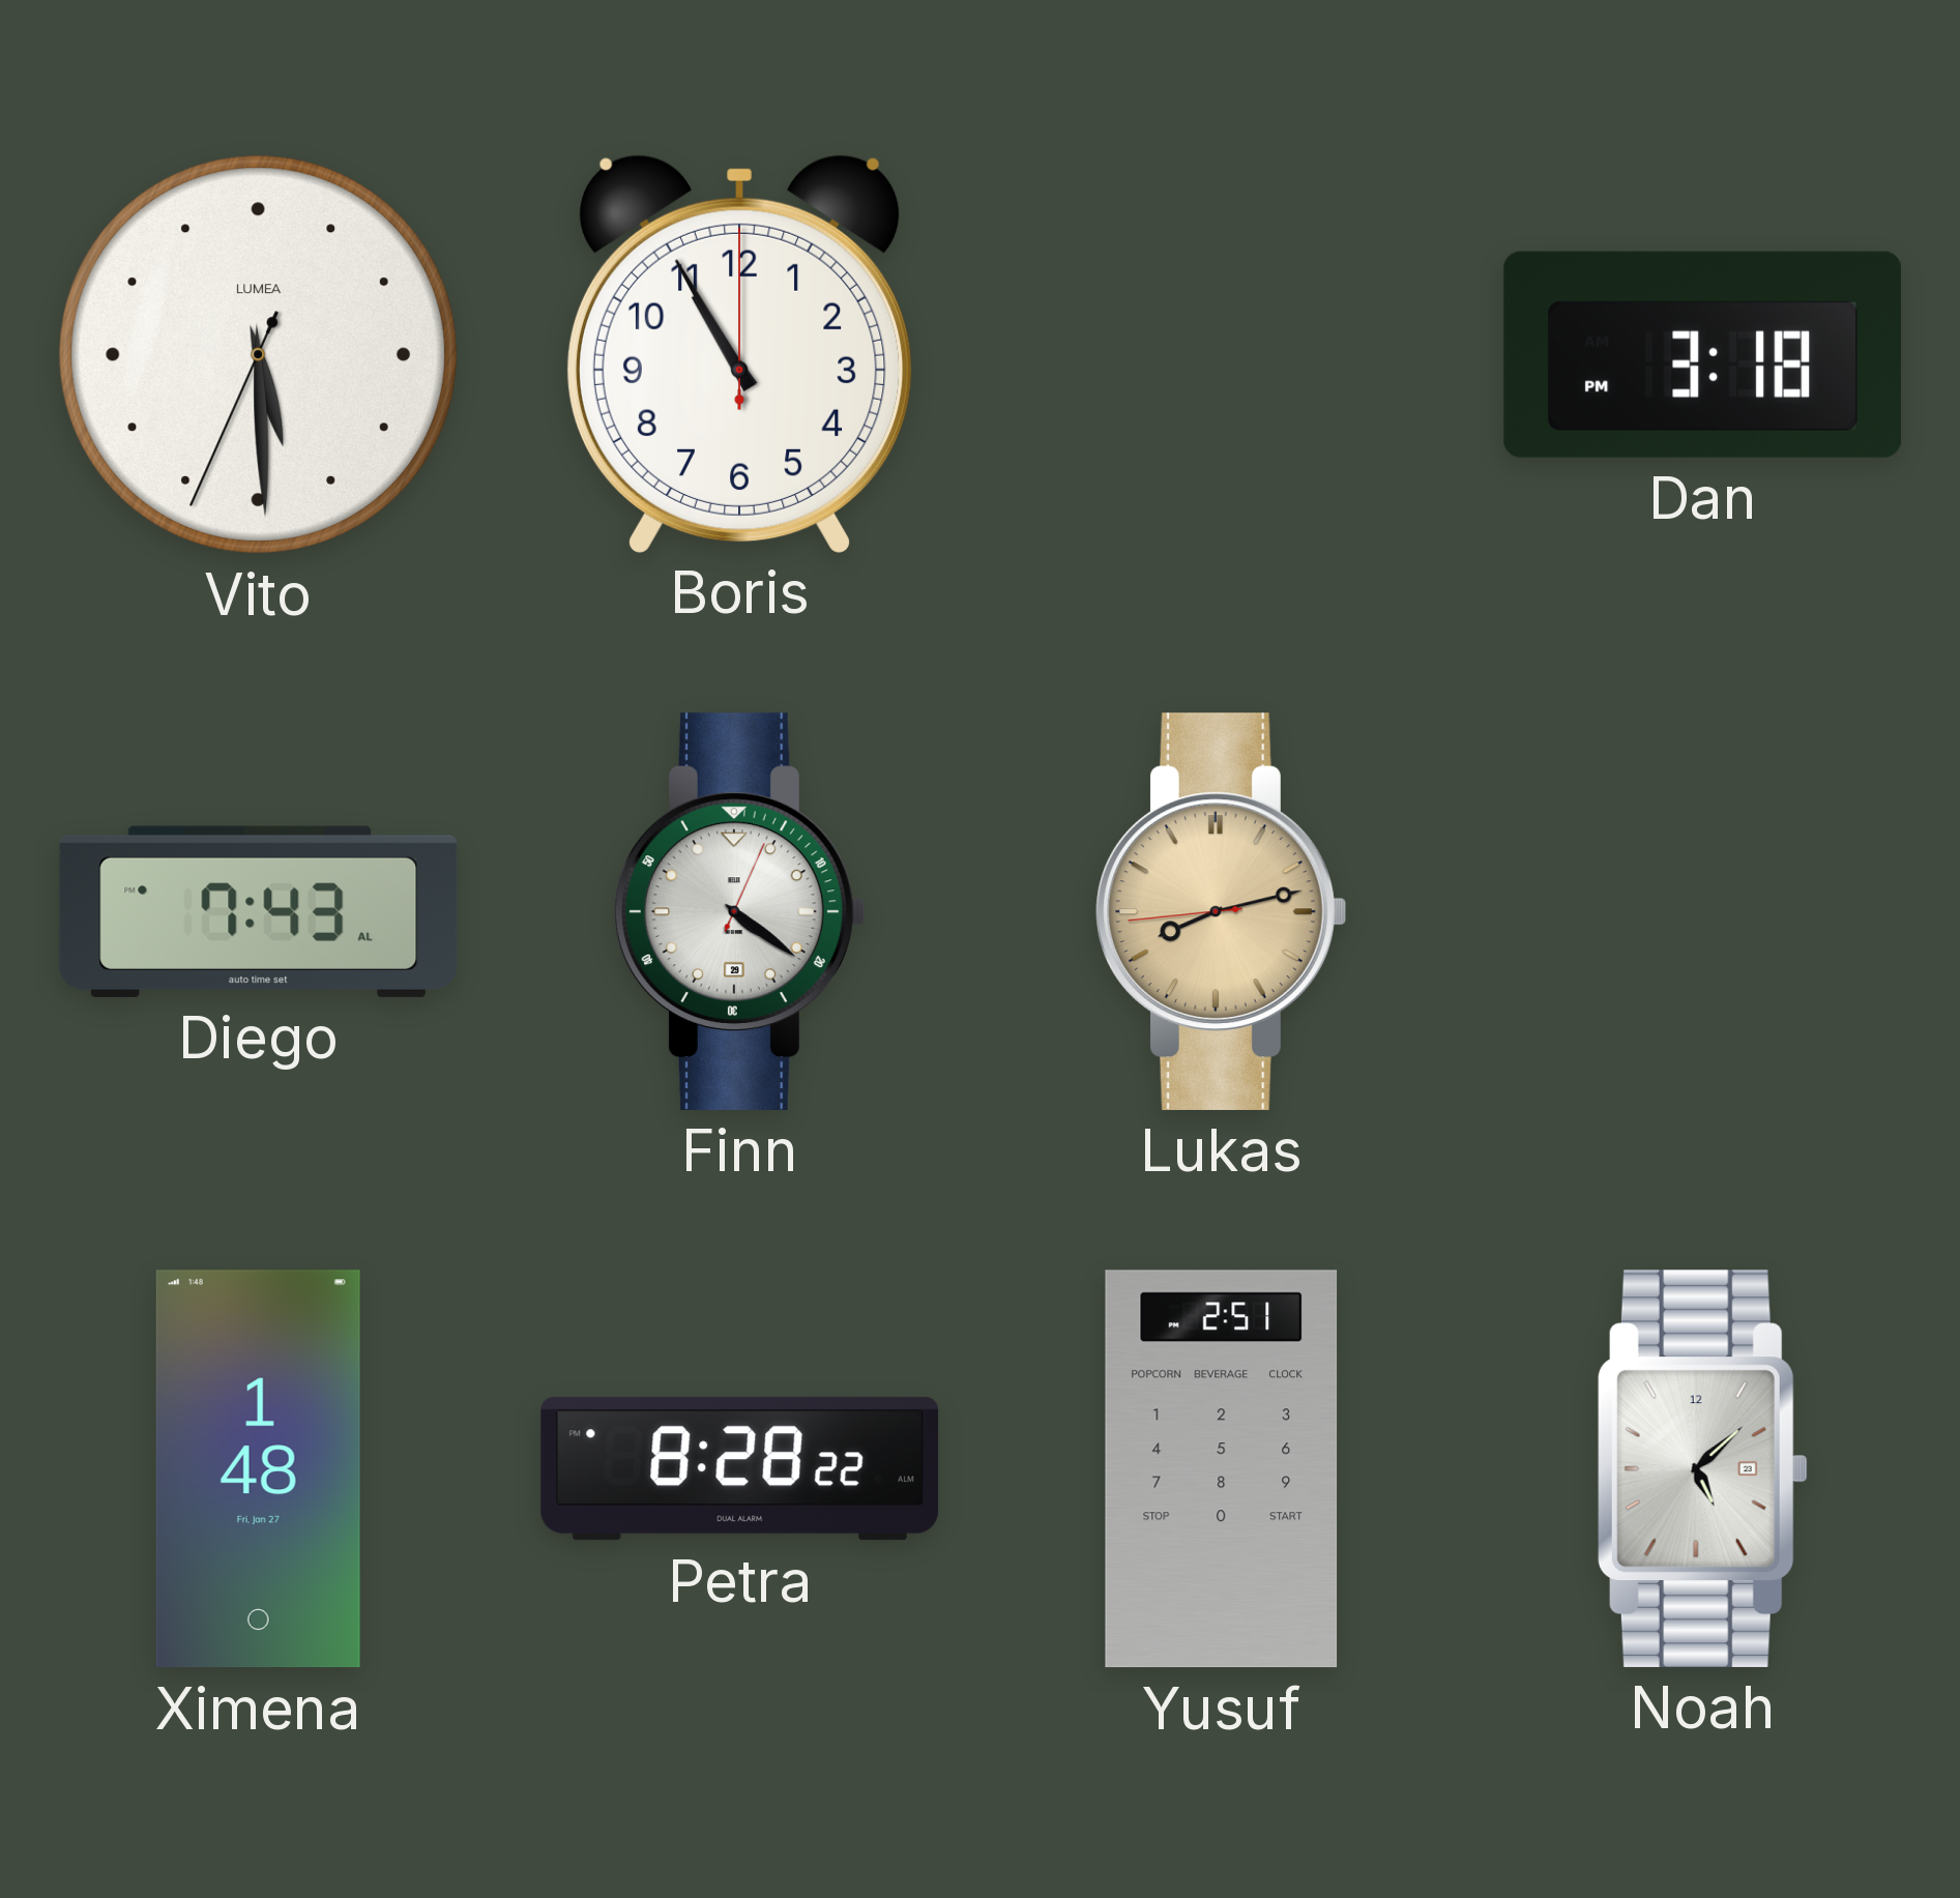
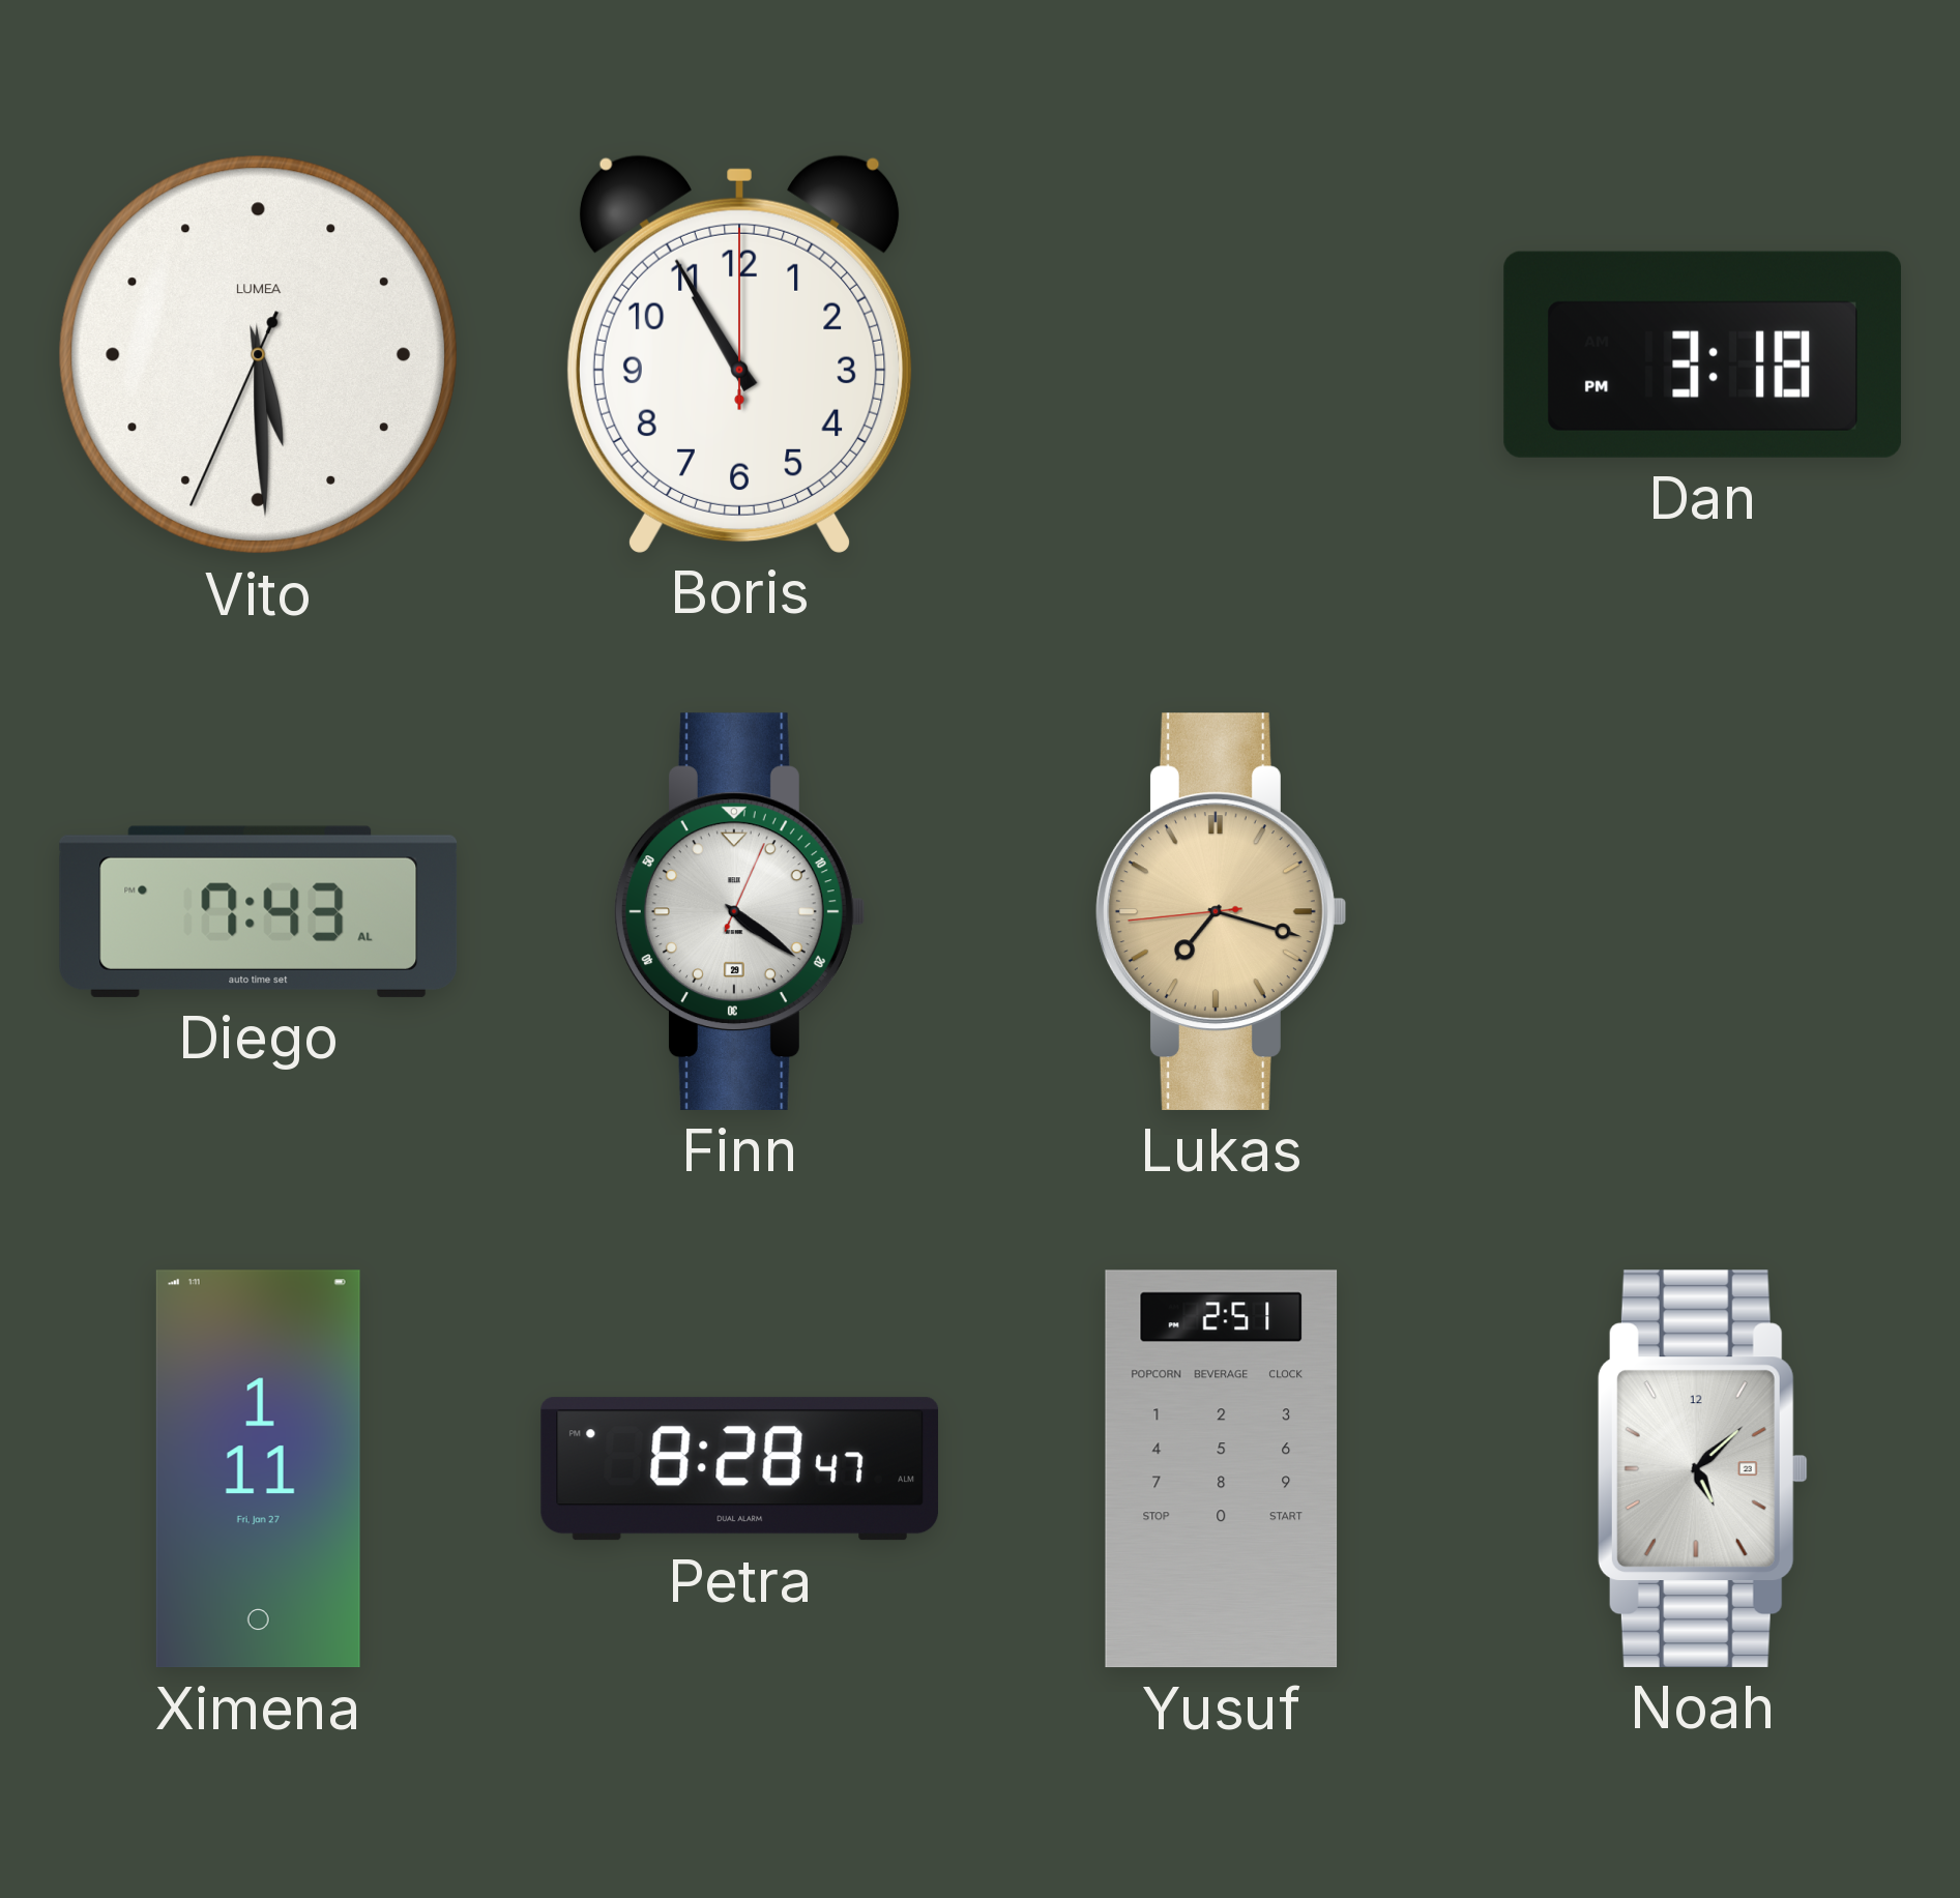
Lukas: 8:12 -> 7:17 (1221, 911)
Ximena: 1:48 -> 1:11 (258, 1469)
Petra: 8:28:22 -> 8:28:47 (740, 1469)
